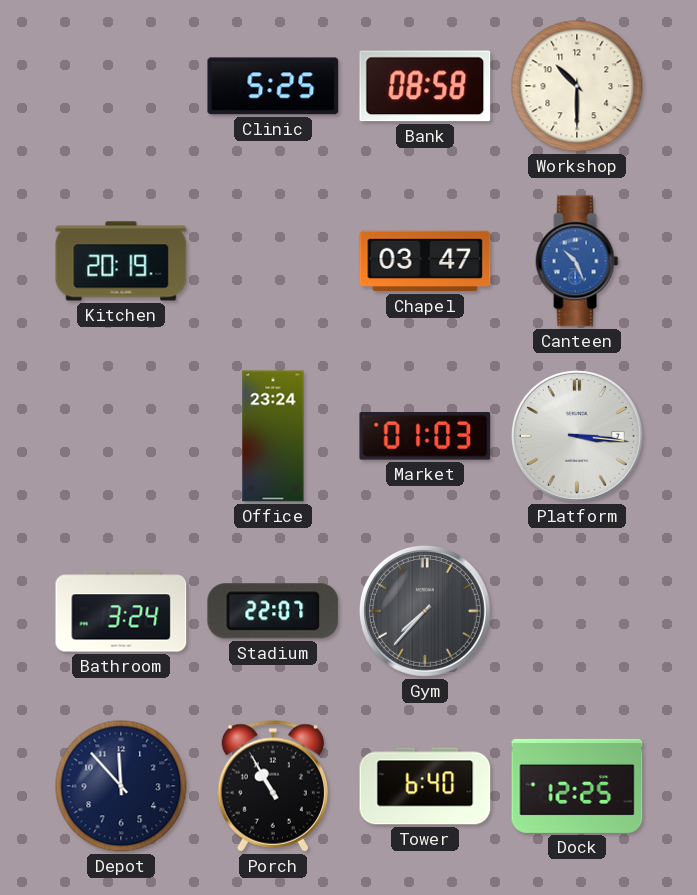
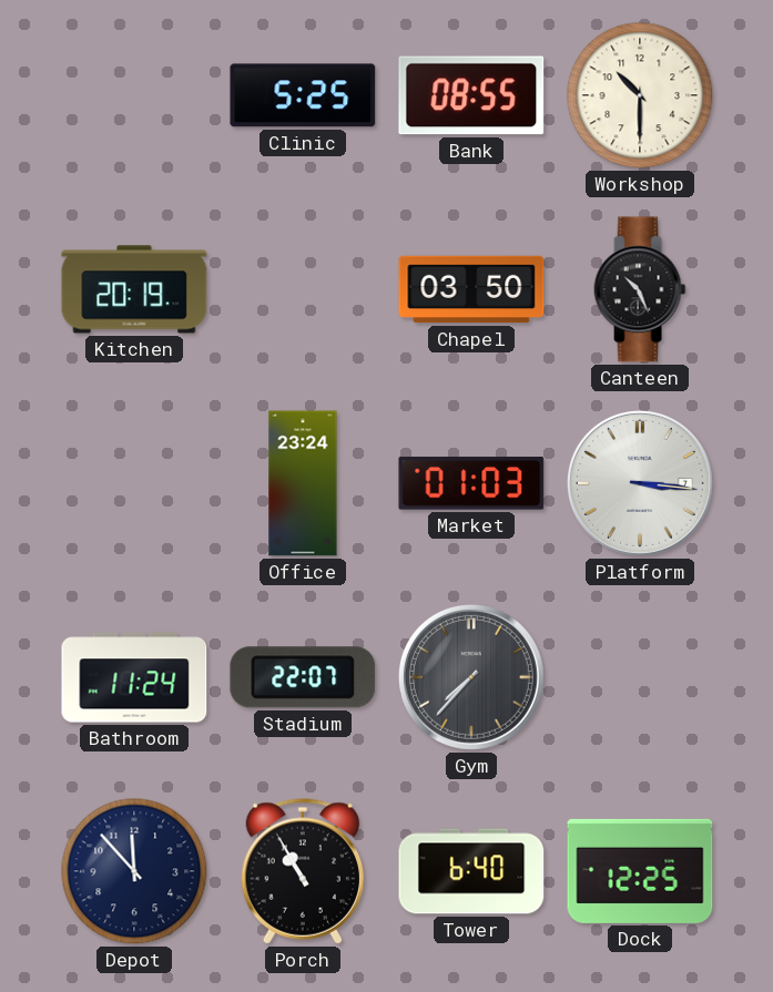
Bank: 08:58 -> 08:55 (471, 95)
Chapel: 03:47 -> 03:50 (471, 289)
Canteen dial: blue -> black (640, 289)
Bathroom: 3:24 -> 11:24 (134, 677)
